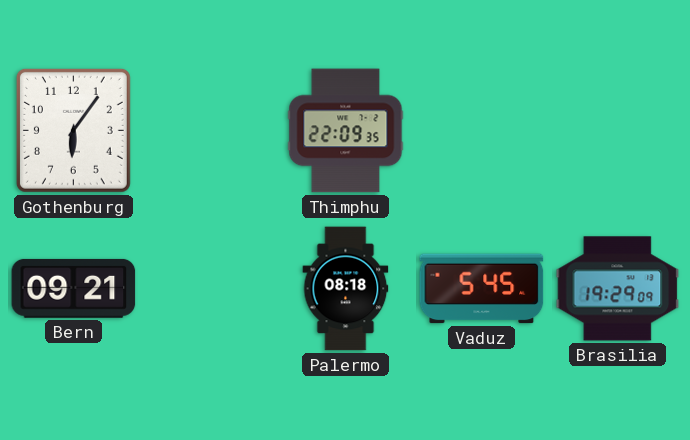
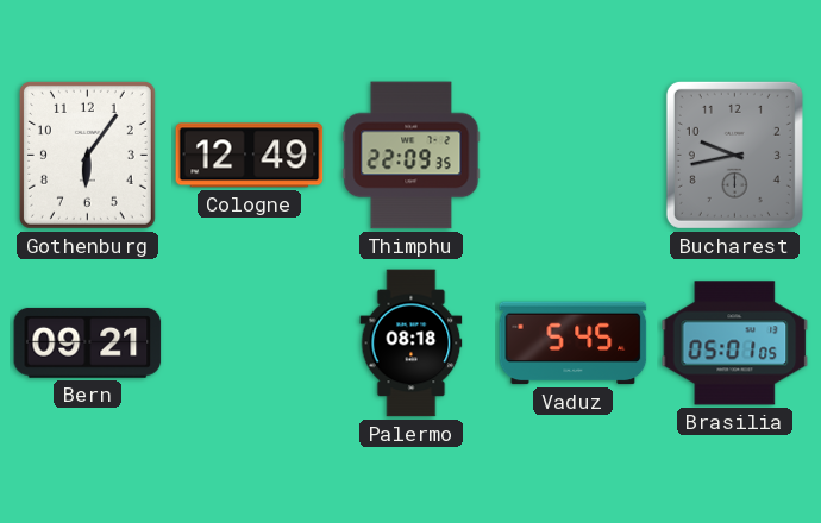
Cologne: none -> 12:49 (250, 156)
Bucharest: none -> 9:43 (734, 155)
Brasilia: 19:29 -> 05:01 (735, 344)
